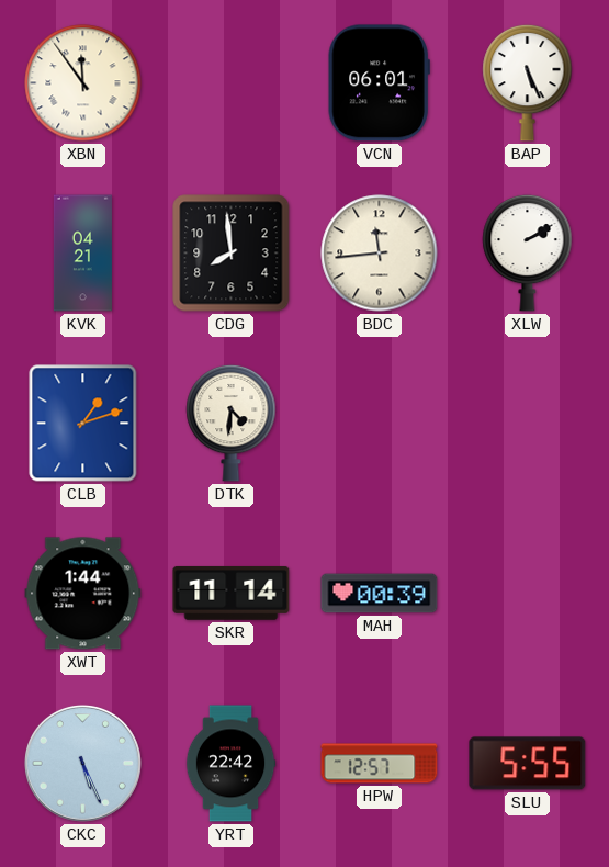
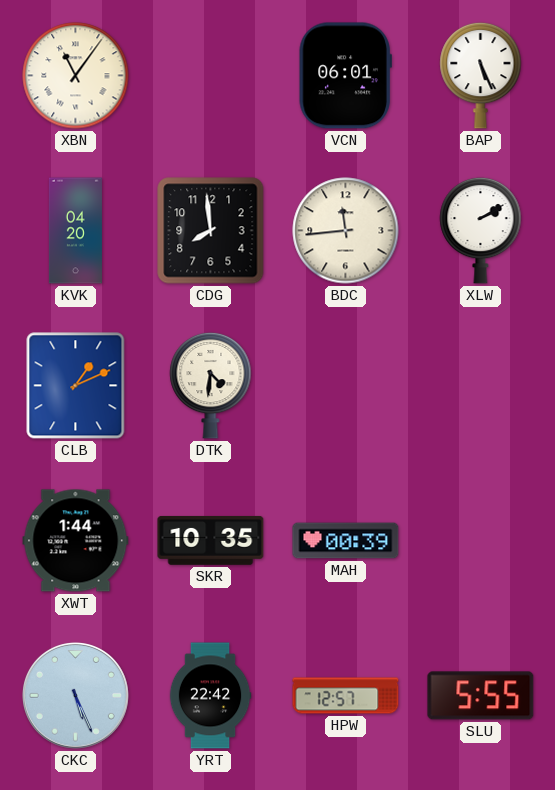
XBN: 11:54 -> 11:06 (76, 76)
KVK: 04:21 -> 04:20 (75, 231)
CLB: 1:12 -> 1:11 (76, 386)
SKR: 11:14 -> 10:35 (211, 540)
